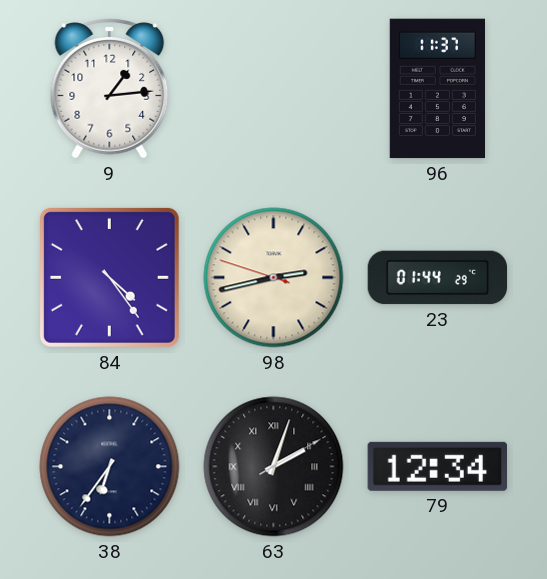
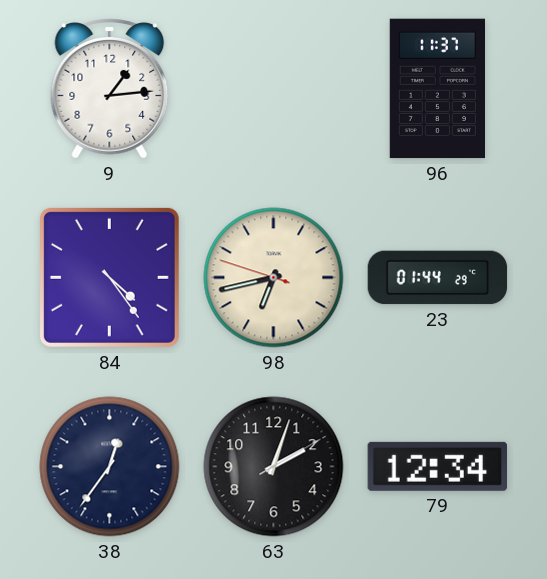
98: 2:42 -> 6:42 (274, 278)
38: 6:36 -> 12:36 (110, 467)
63 numerals: Roman -> Arabic (274, 467)
